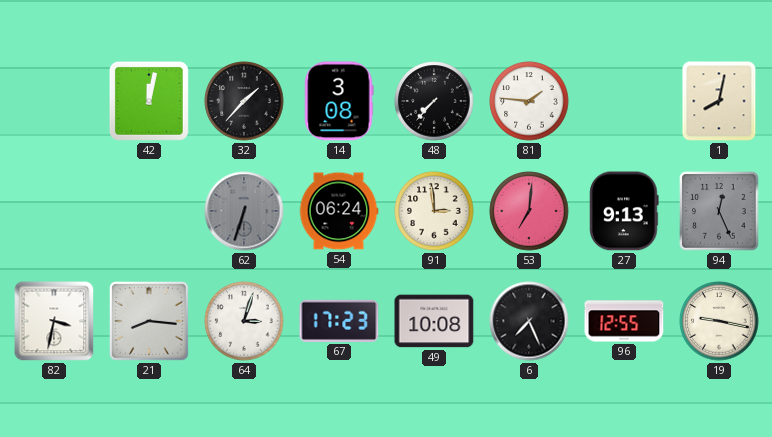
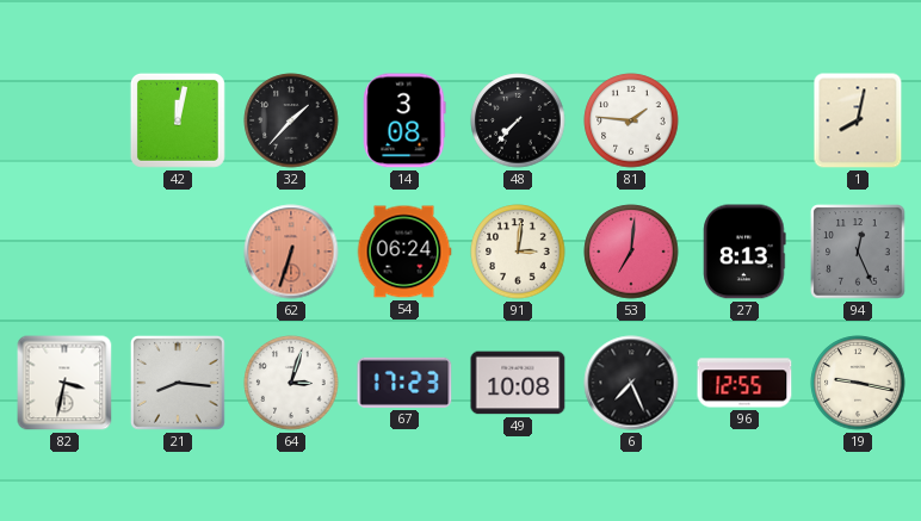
62 dial: grey -> salmon (291, 252)
91: 2:59 -> 3:01 (518, 252)
27: 9:13 -> 8:13 (744, 252)
